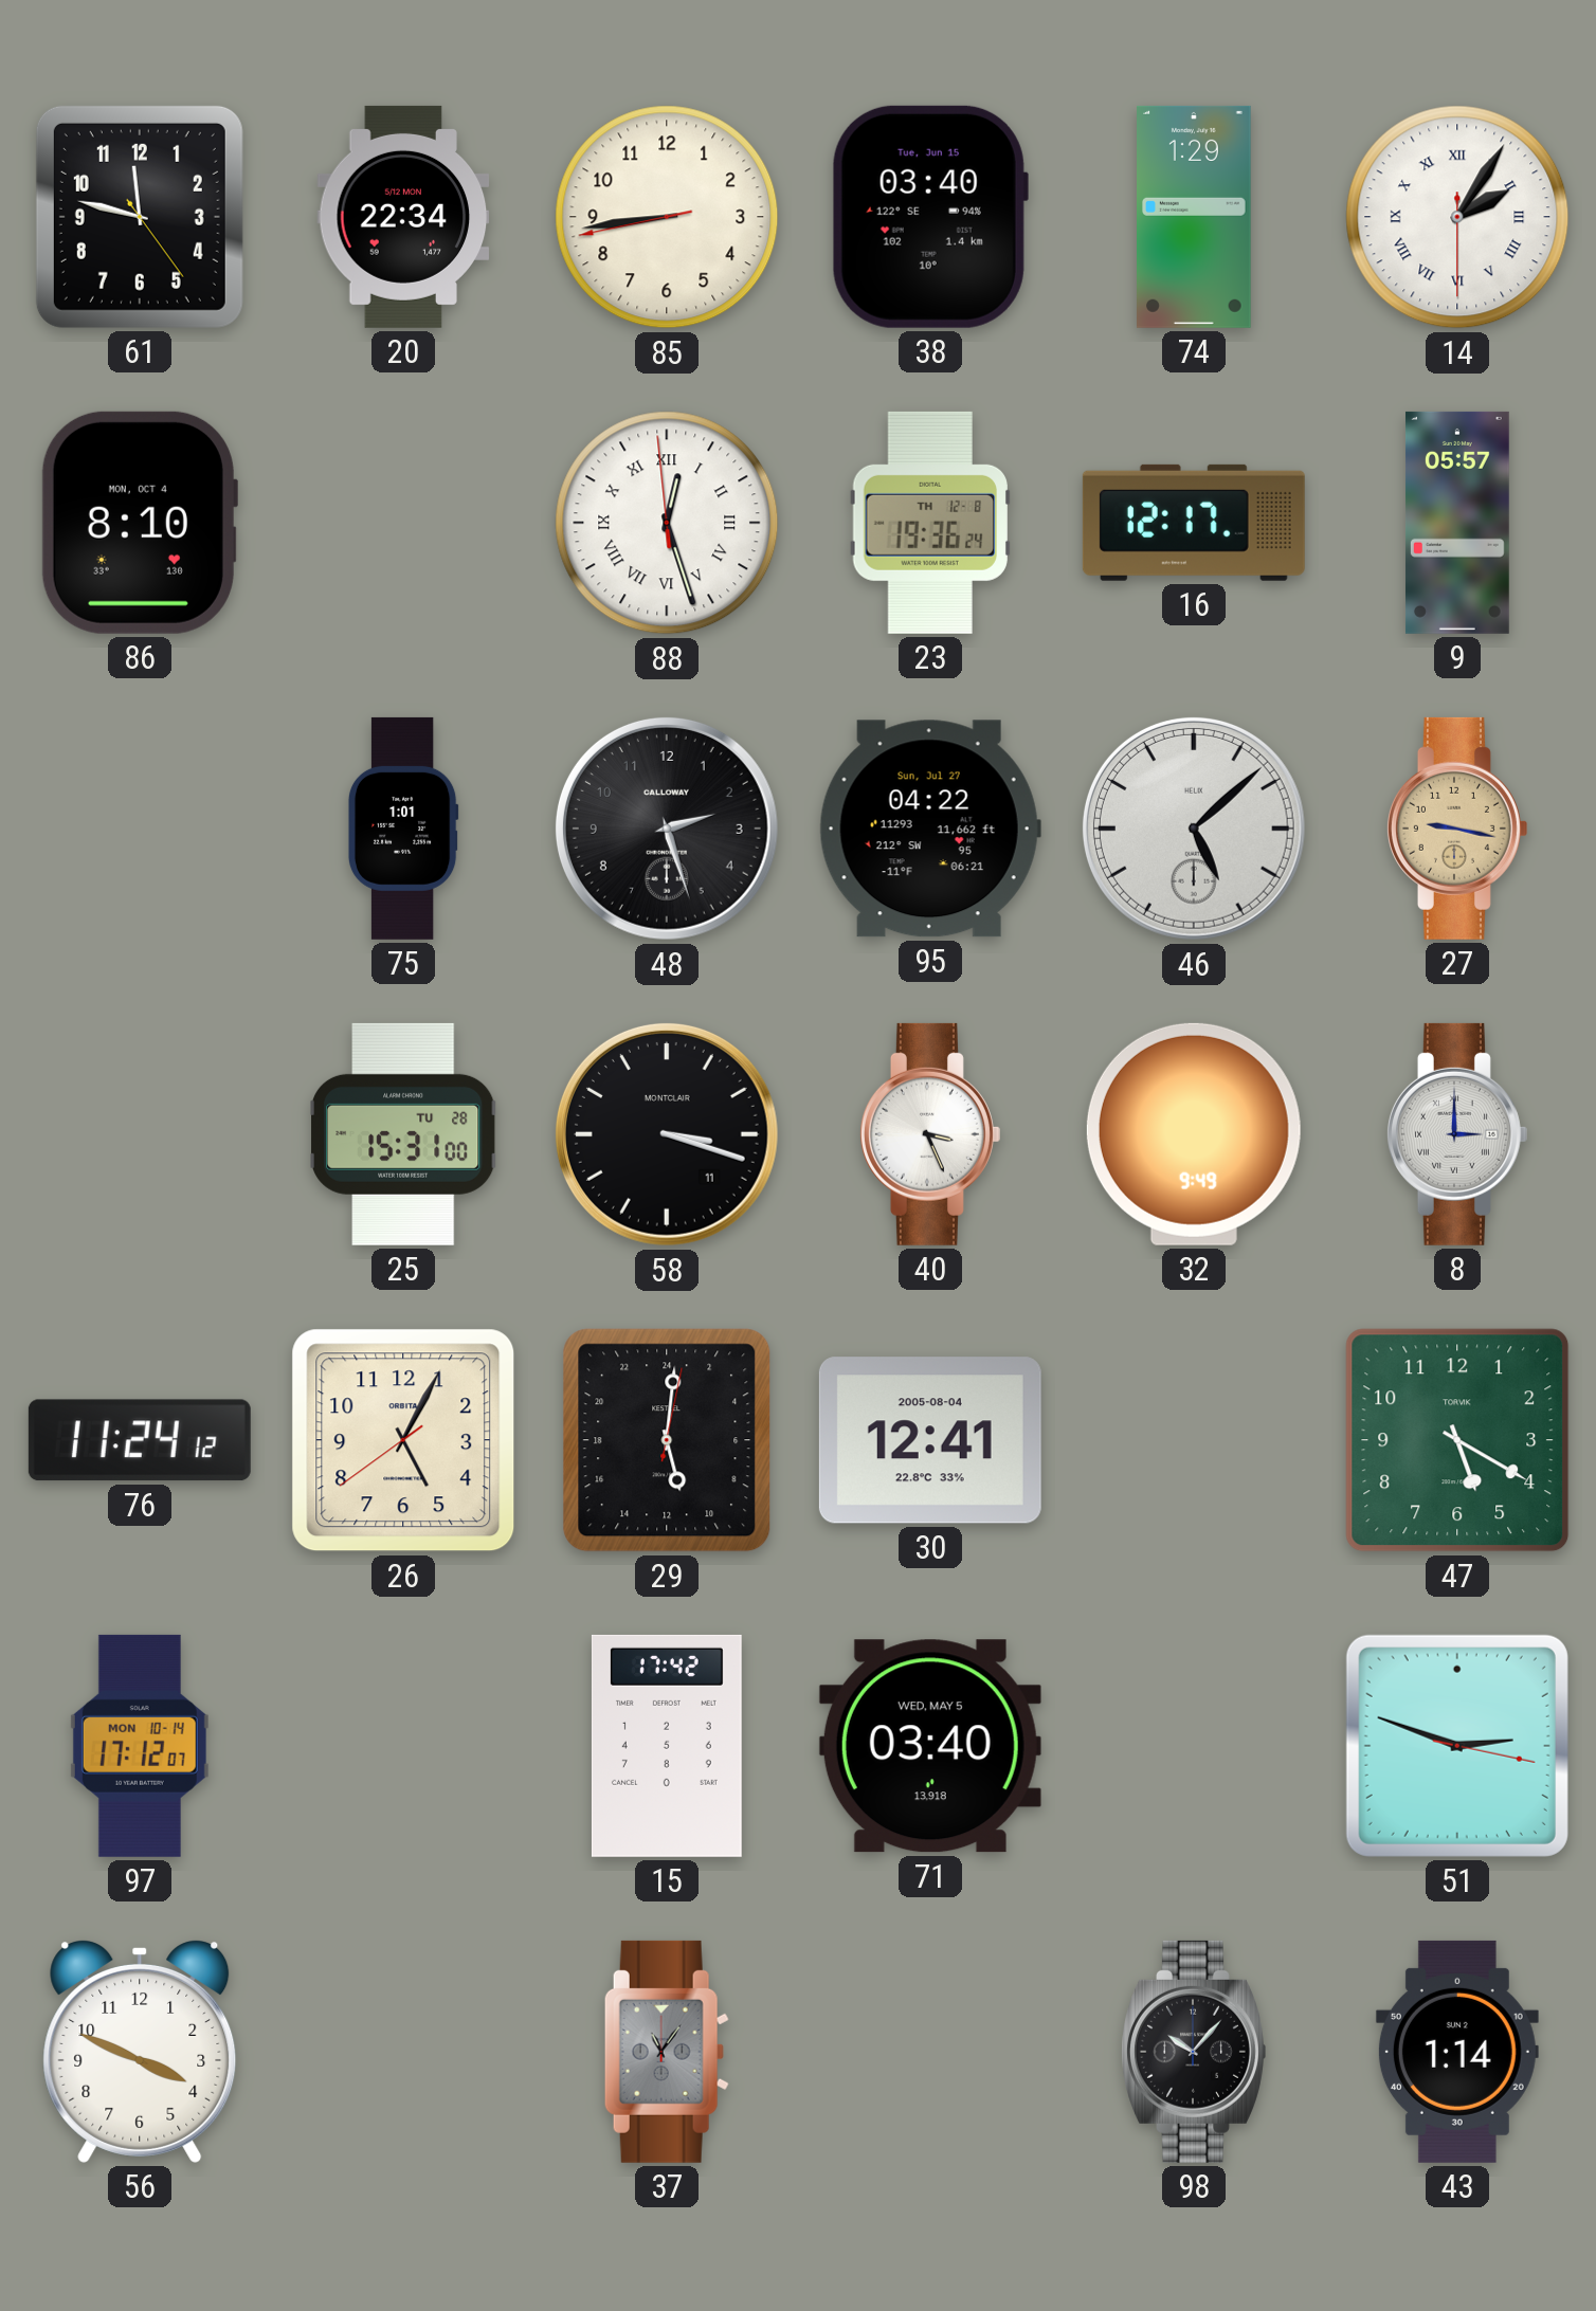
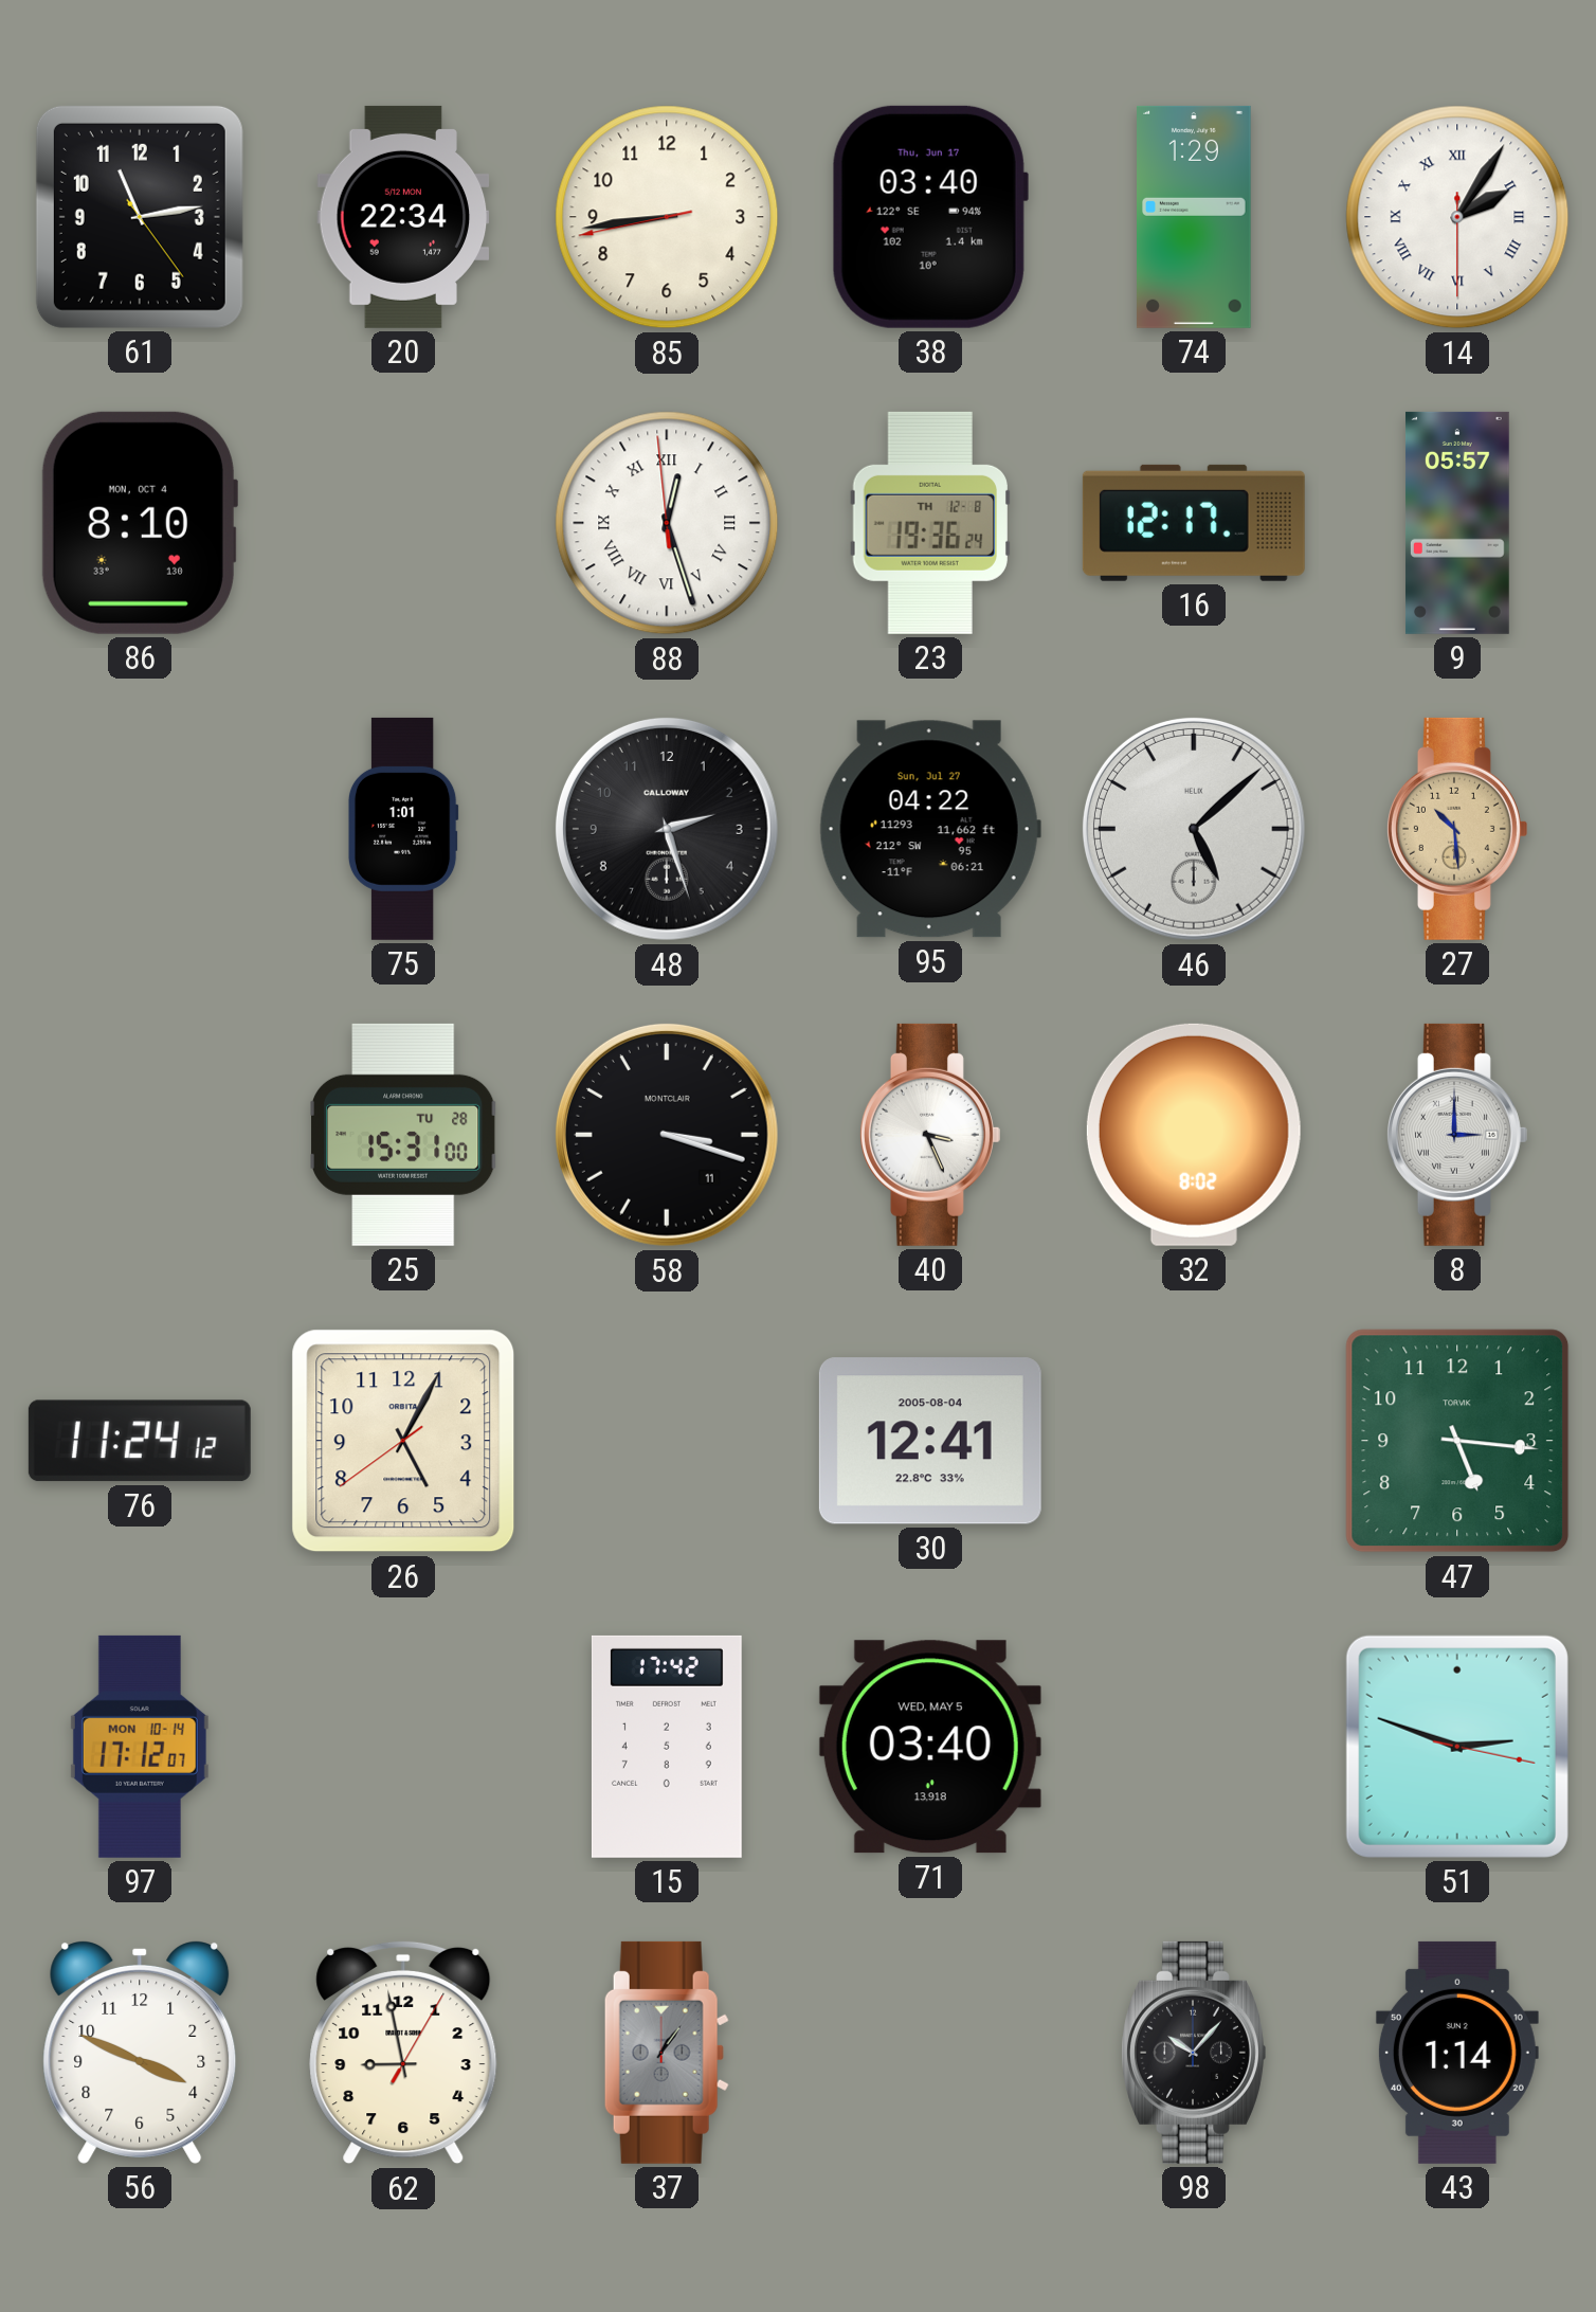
61: 11:47 -> 11:13 (140, 217)
38 date: Tue, Jun 15 -> Thu, Jun 17 (930, 217)
27: 9:17 -> 10:29 (1456, 829)
32: 9:49 -> 8:02 (1194, 1135)
29: 11:01 -> none (667, 1440)
47: 5:20 -> 5:16 (1457, 1441)
62: none -> 8:58 (403, 2053)
37: 11:06 -> 1:06 (667, 2053)
